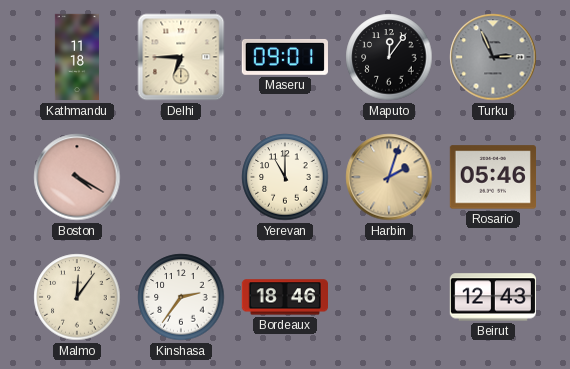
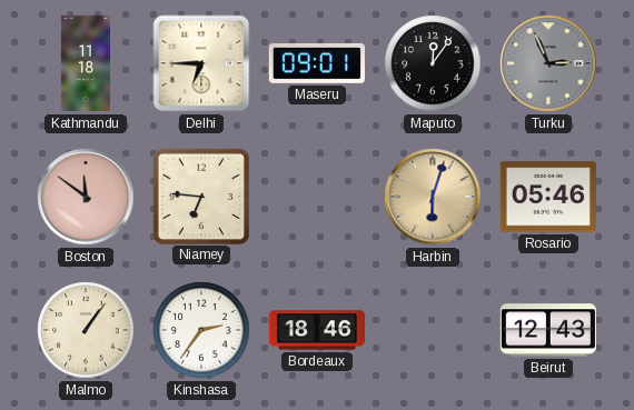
Boston: 4:20 -> 11:51 (86, 197)
Niamey: none -> 6:46 (200, 196)
Yerevan: 11:00 -> none (285, 177)
Harbin: 2:03 -> 6:03 (433, 197)
Malmo: 12:06 -> 1:06 (86, 330)
